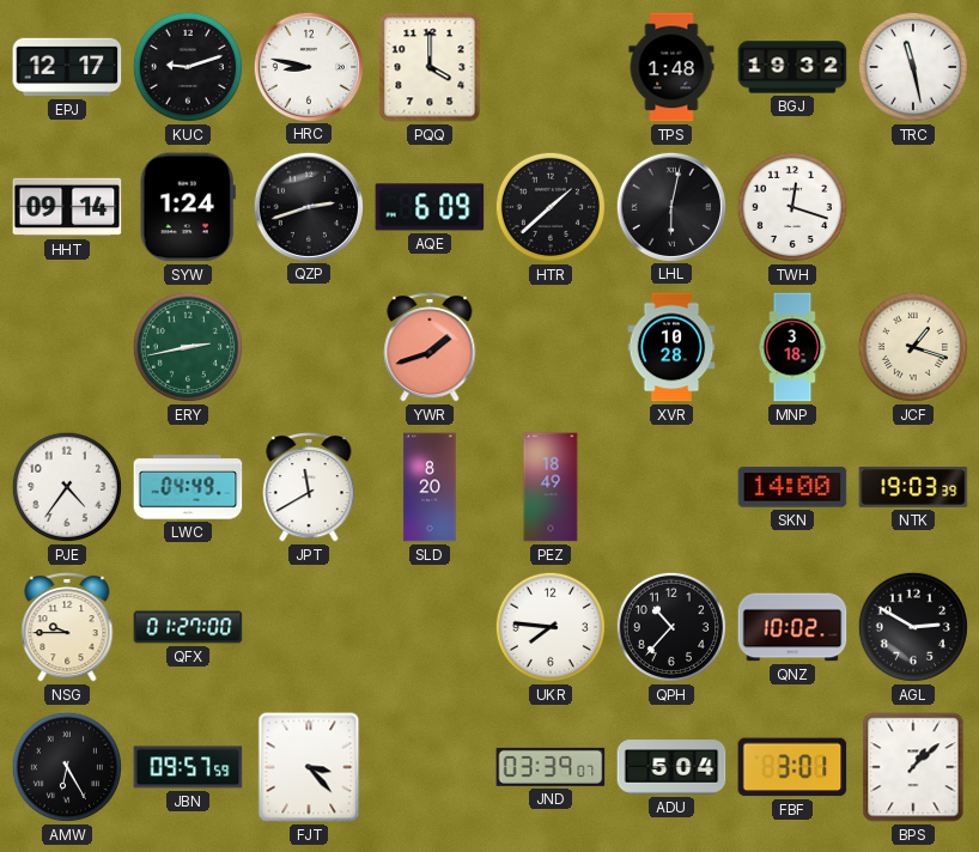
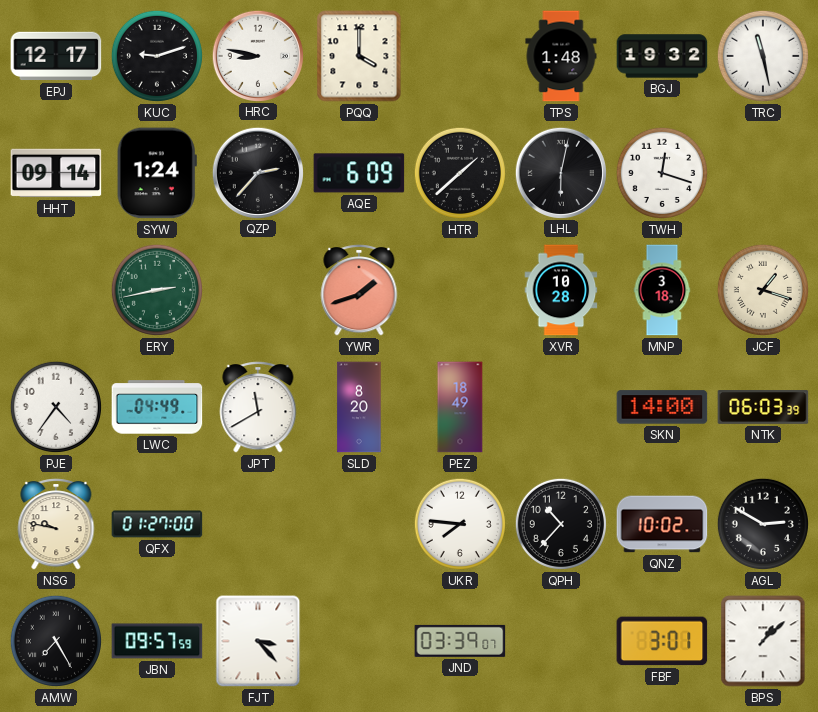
QZP: 2:42 -> 2:37 (257, 172)
NTK: 19:03 -> 06:03 (763, 407)
NSG: 9:45 -> 9:47 (56, 524)
AMW: 6:25 -> 7:25 (56, 641)
ADU: 5:04 -> none (671, 767)
